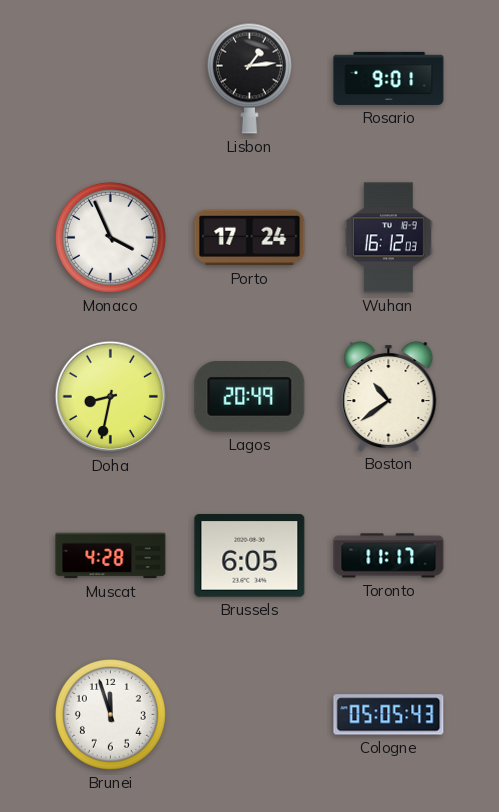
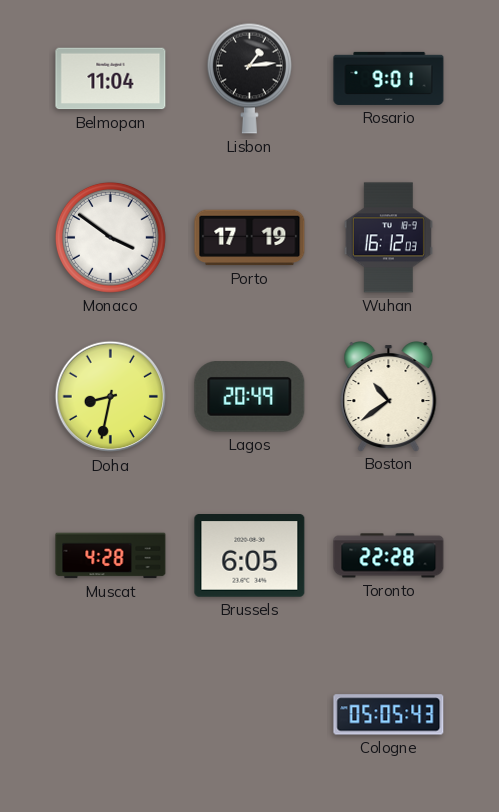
Belmopan: none -> 11:04 (111, 79)
Monaco: 3:56 -> 3:51 (110, 237)
Porto: 17:24 -> 17:19 (250, 238)
Toronto: 11:17 -> 22:28 (389, 556)
Brunei: 11:57 -> none (110, 714)
